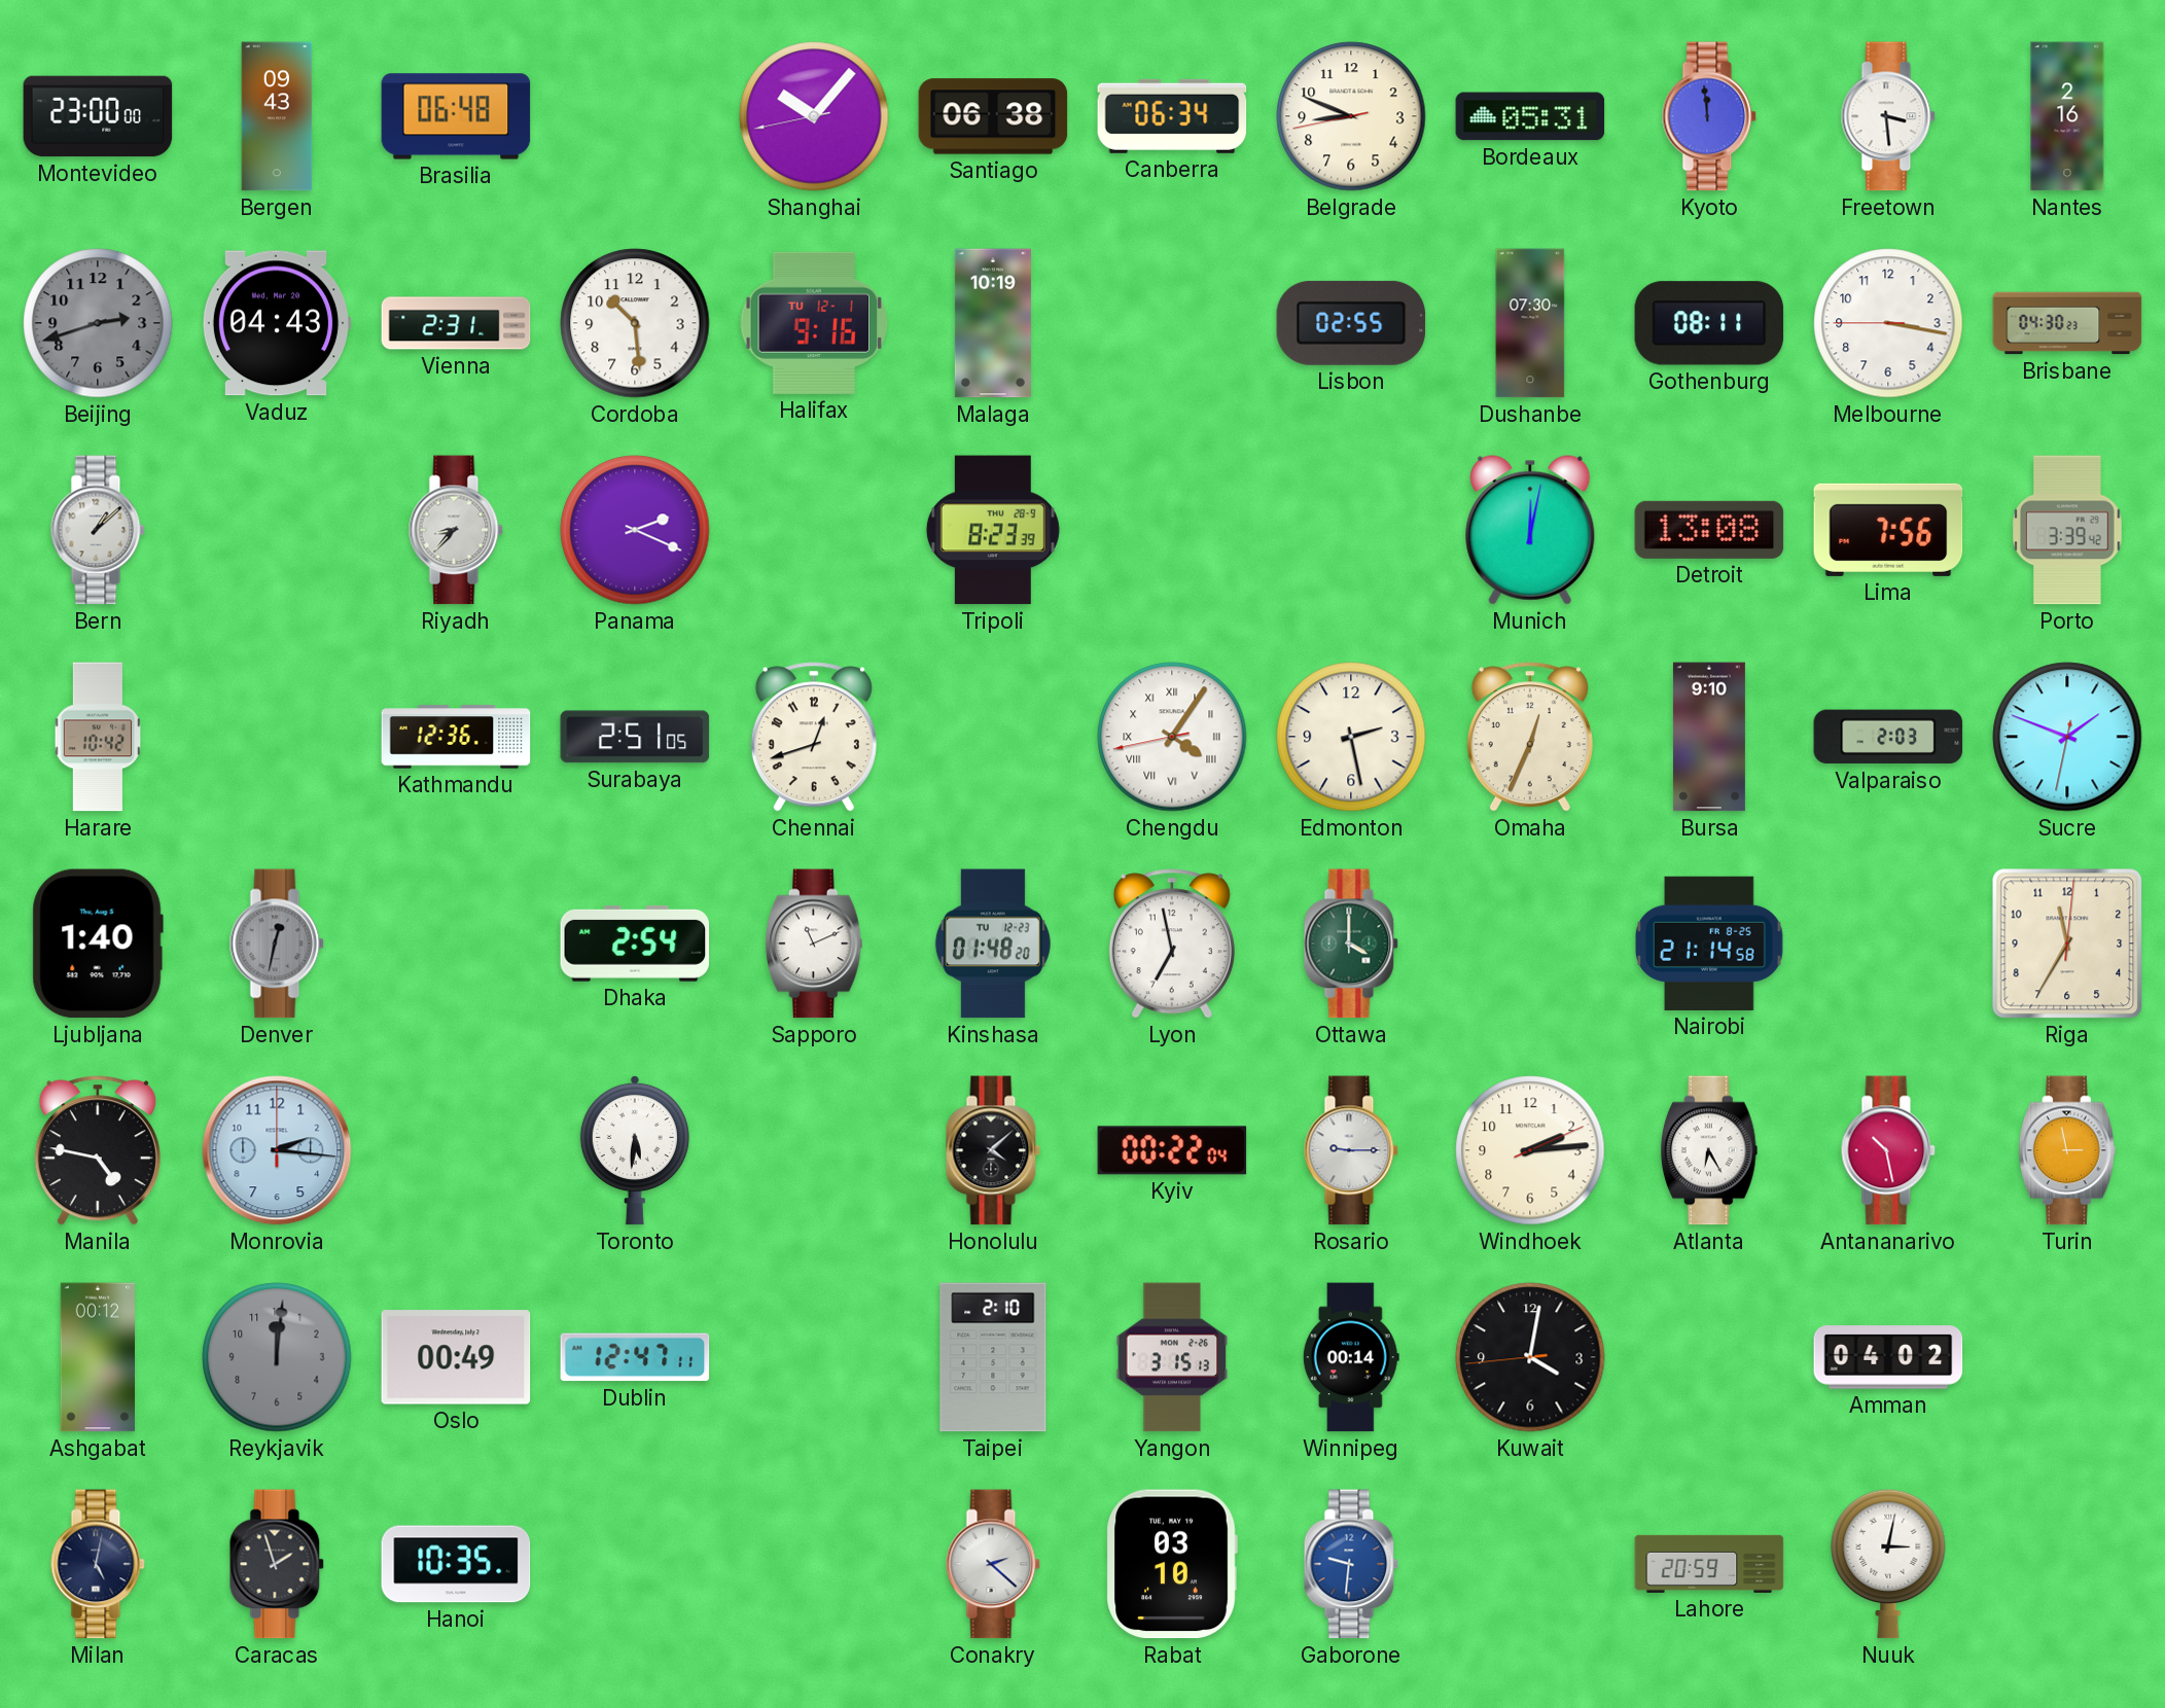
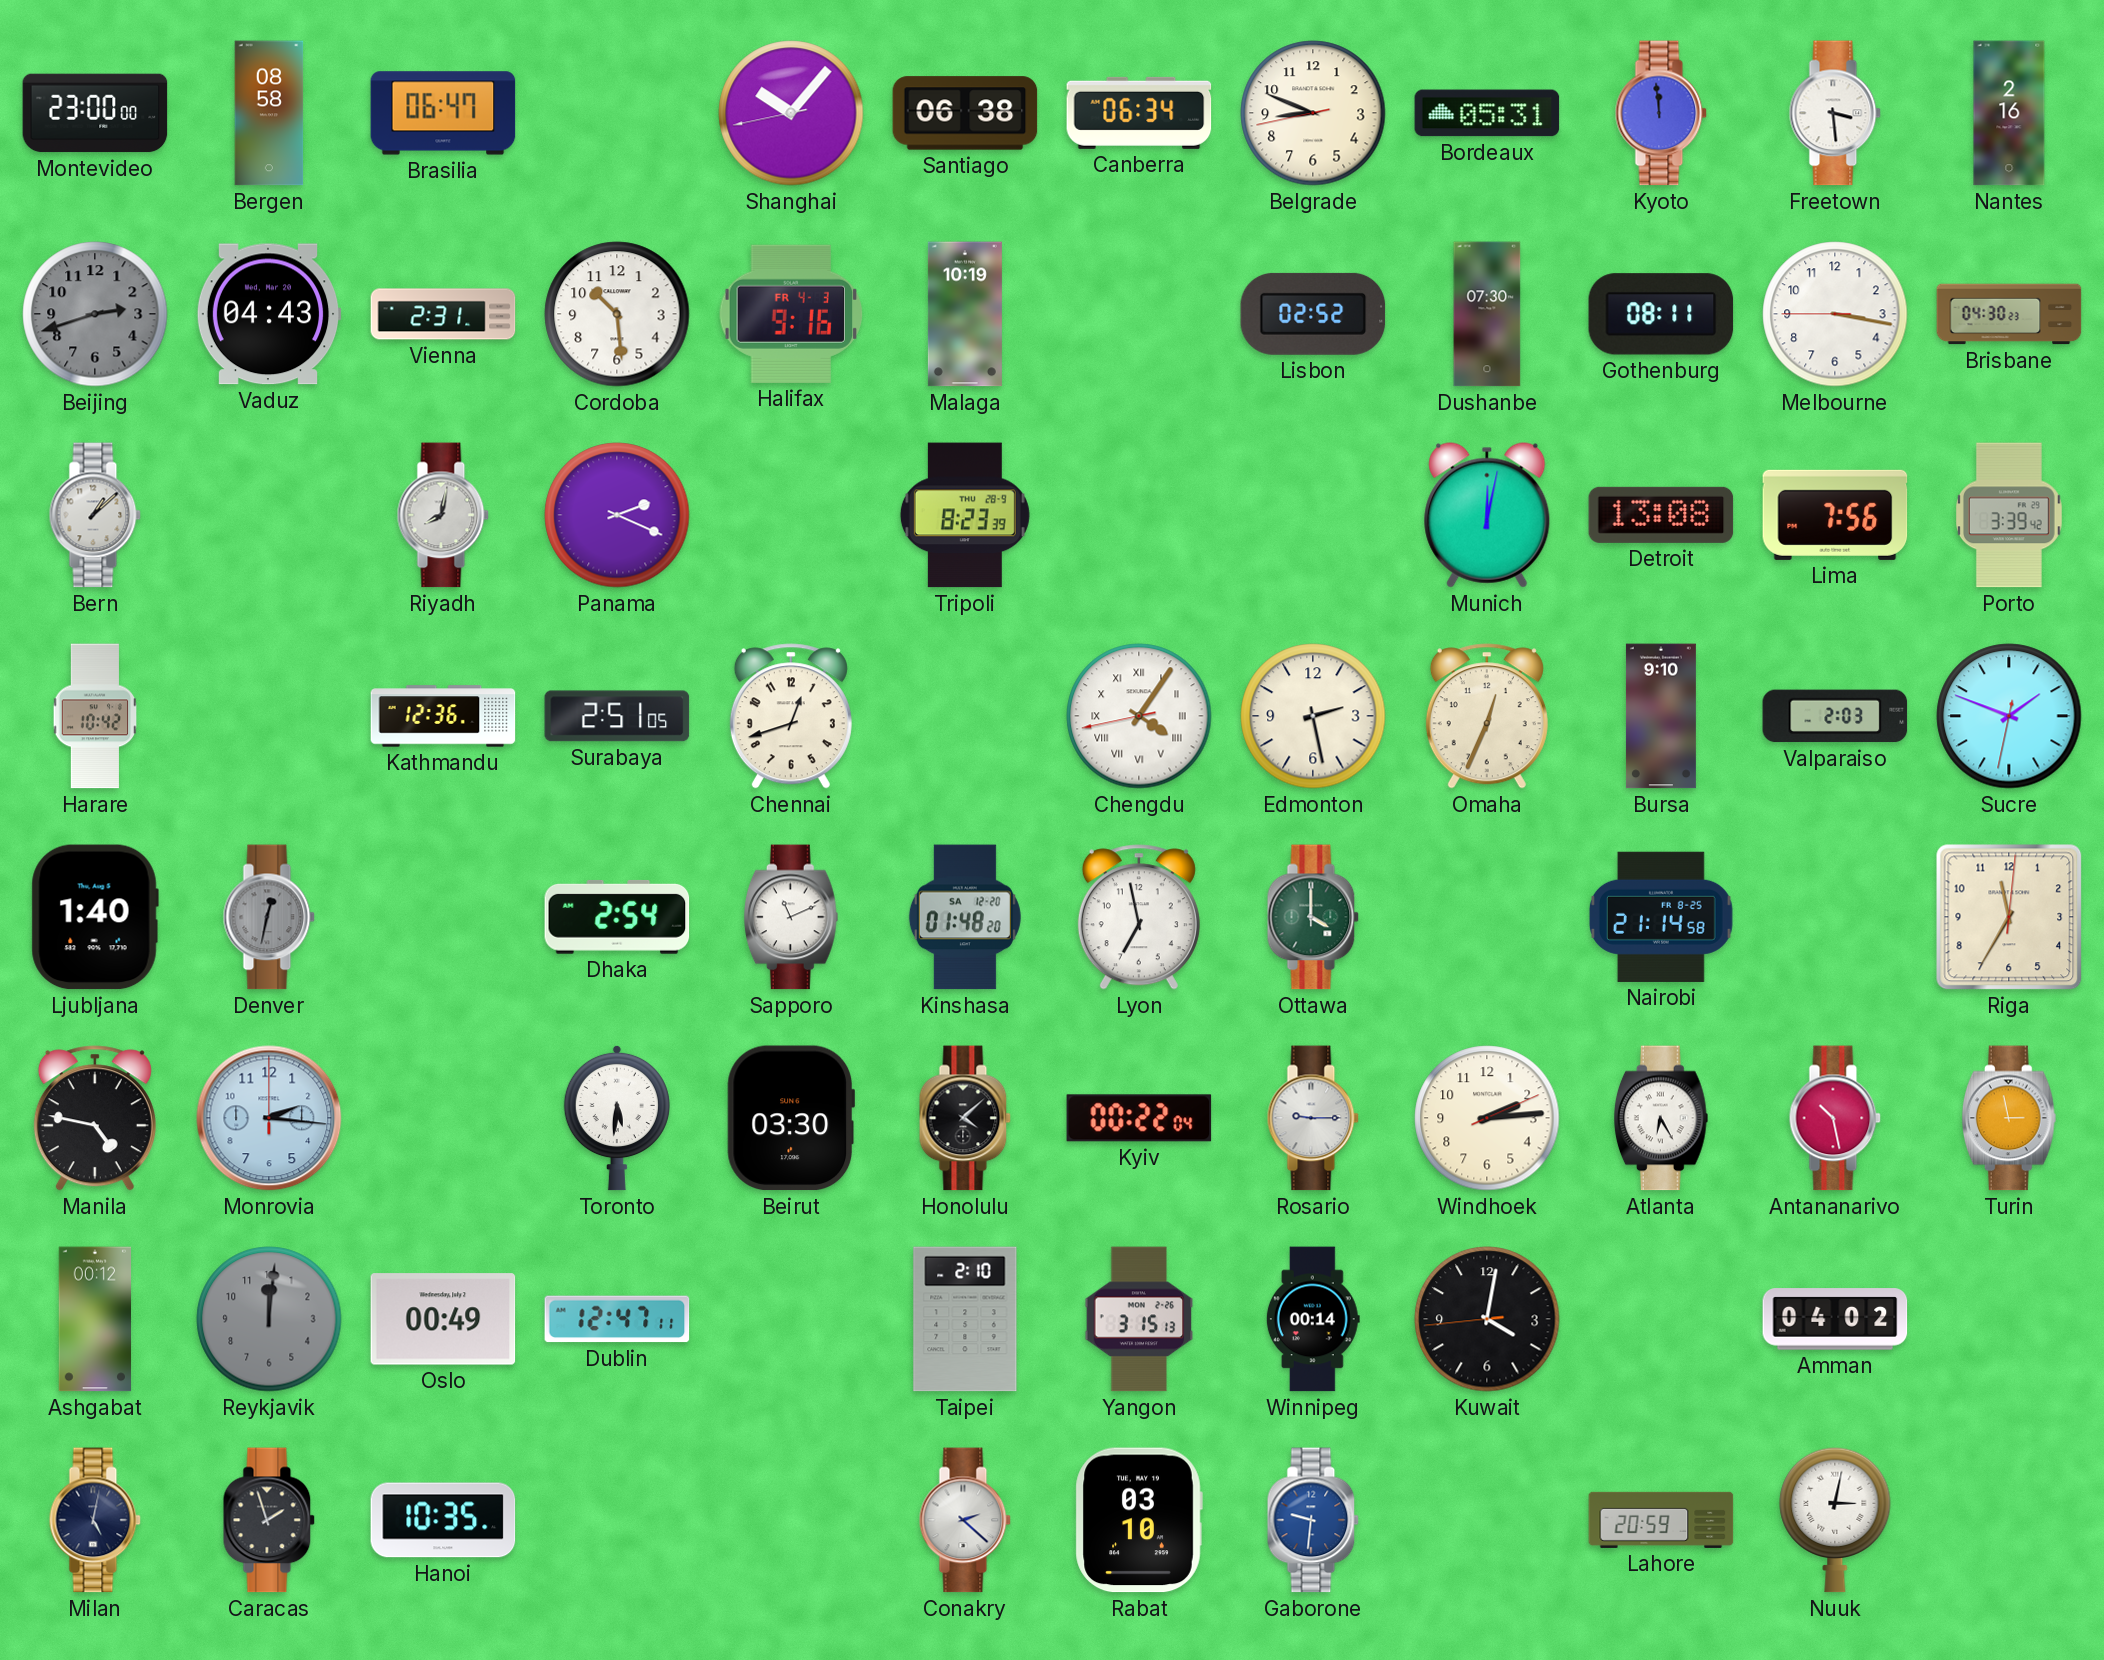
Bergen: 09:43 -> 08:58 (269, 113)
Brasilia: 06:48 -> 06:47 (443, 113)
Halifax date: TU 12-1 -> FR 4-3 (791, 314)
Lisbon: 02:55 -> 02:52 (1313, 314)
Riyadh: 8:37 -> 8:02 (443, 515)
Kinshasa date: TU 12-23 -> SA 12-20 (965, 917)
Beirut: none -> 03:30 (790, 1118)
